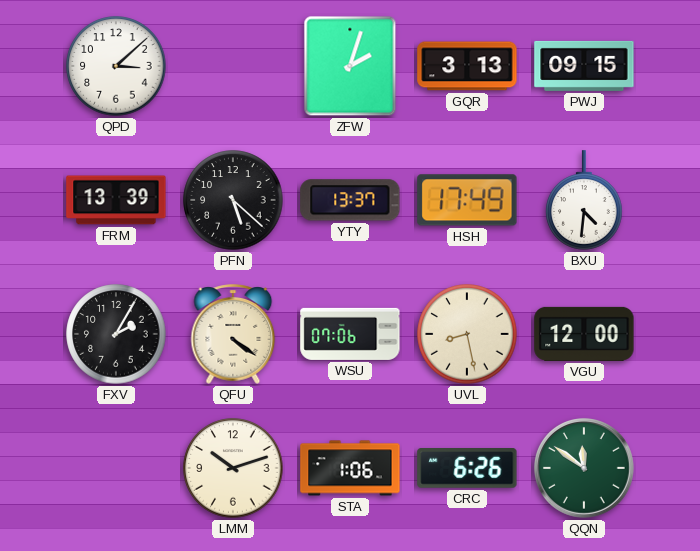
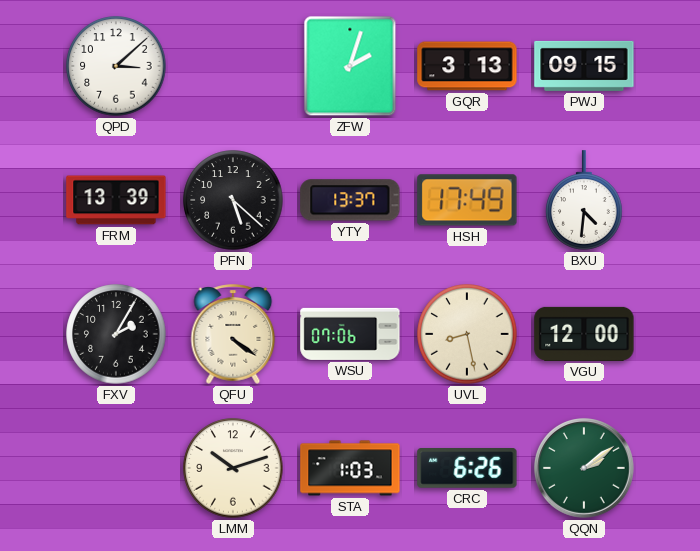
STA: 1:06 -> 1:03 (350, 468)
QQN: 11:51 -> 2:09 (584, 468)
